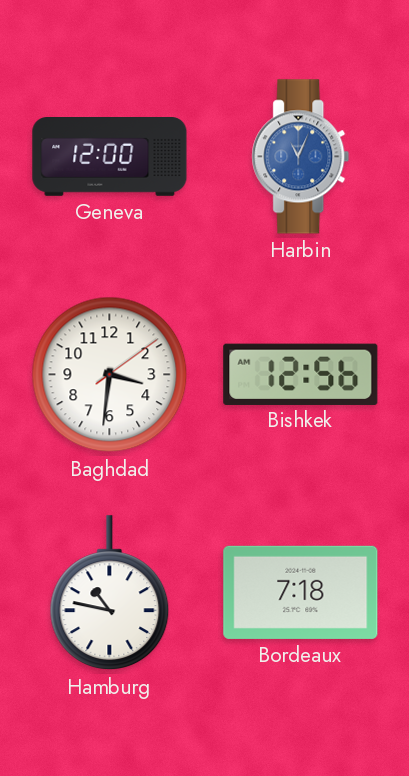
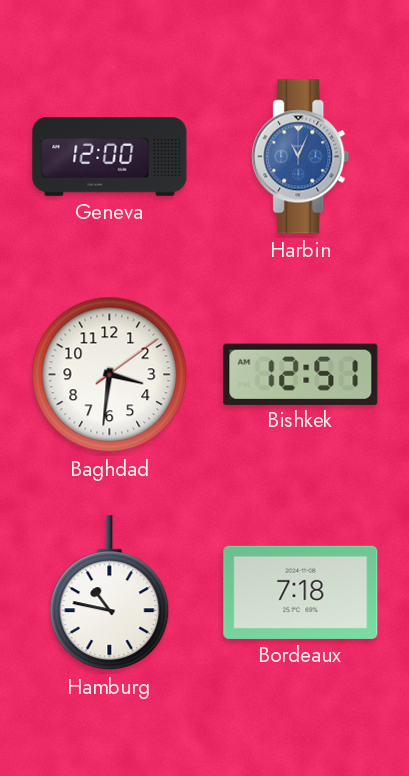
Bishkek: 12:56 -> 12:51 (301, 374)
